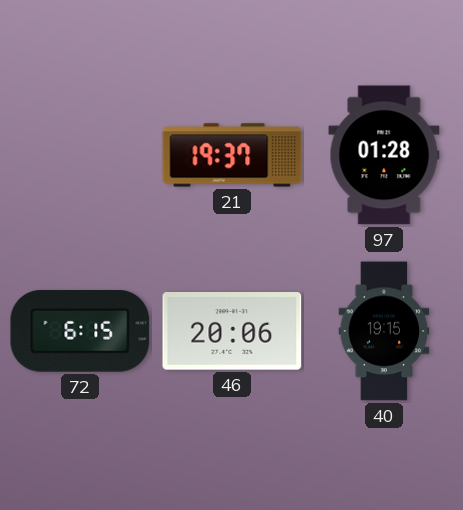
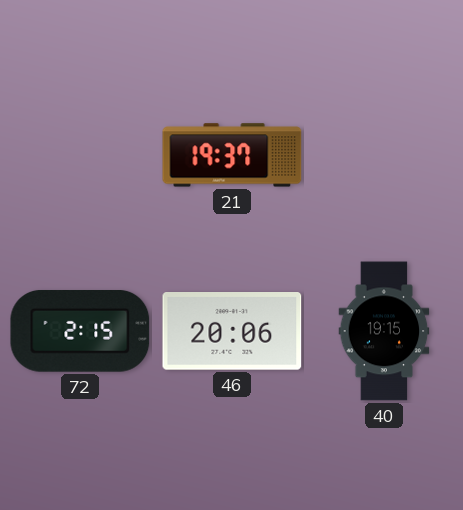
97: 01:28 -> none (384, 155)
72: 6:15 -> 2:15 (80, 332)
